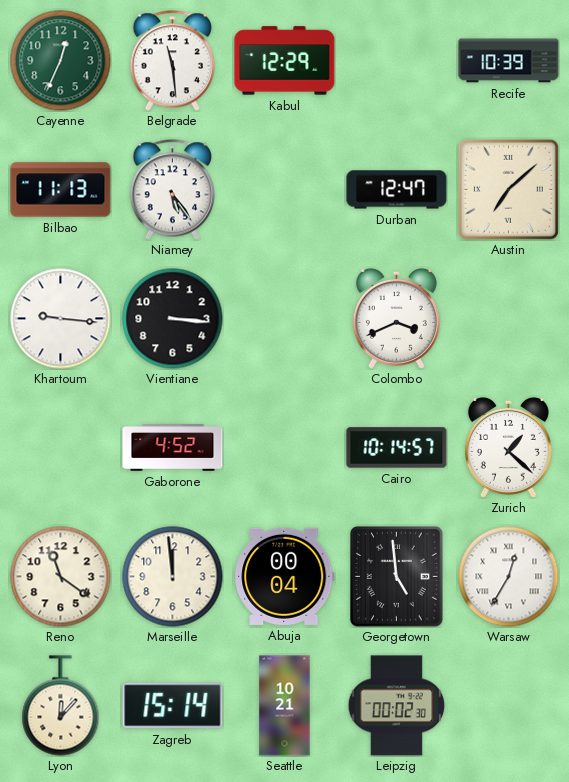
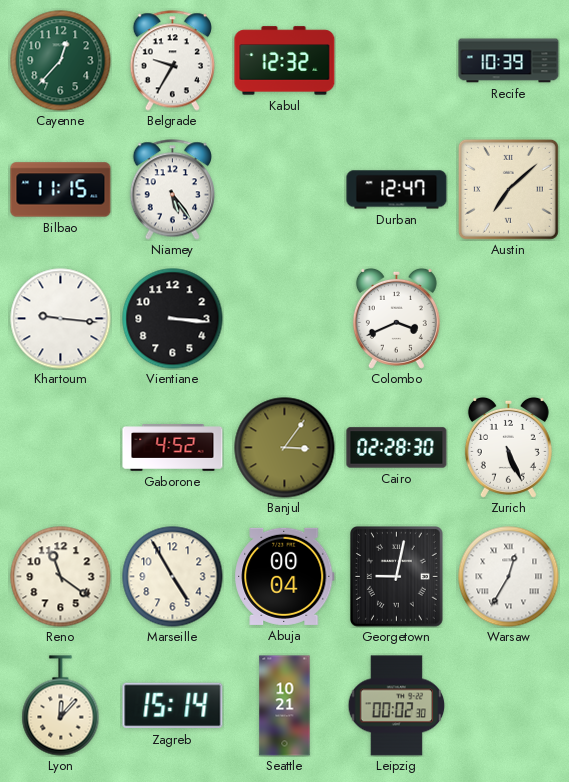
Cayenne: 12:34 -> 12:37 (61, 61)
Belgrade: 11:29 -> 9:35 (172, 61)
Kabul: 12:29 -> 12:32 (285, 61)
Bilbao: 11:13 -> 11:15 (61, 190)
Banjul: none -> 3:06 (285, 448)
Cairo: 10:14 -> 02:28 (397, 448)
Zurich: 1:22 -> 5:26 (508, 447)
Marseille: 11:59 -> 4:55 (173, 577)
Georgetown: 4:59 -> 9:02 (397, 577)
